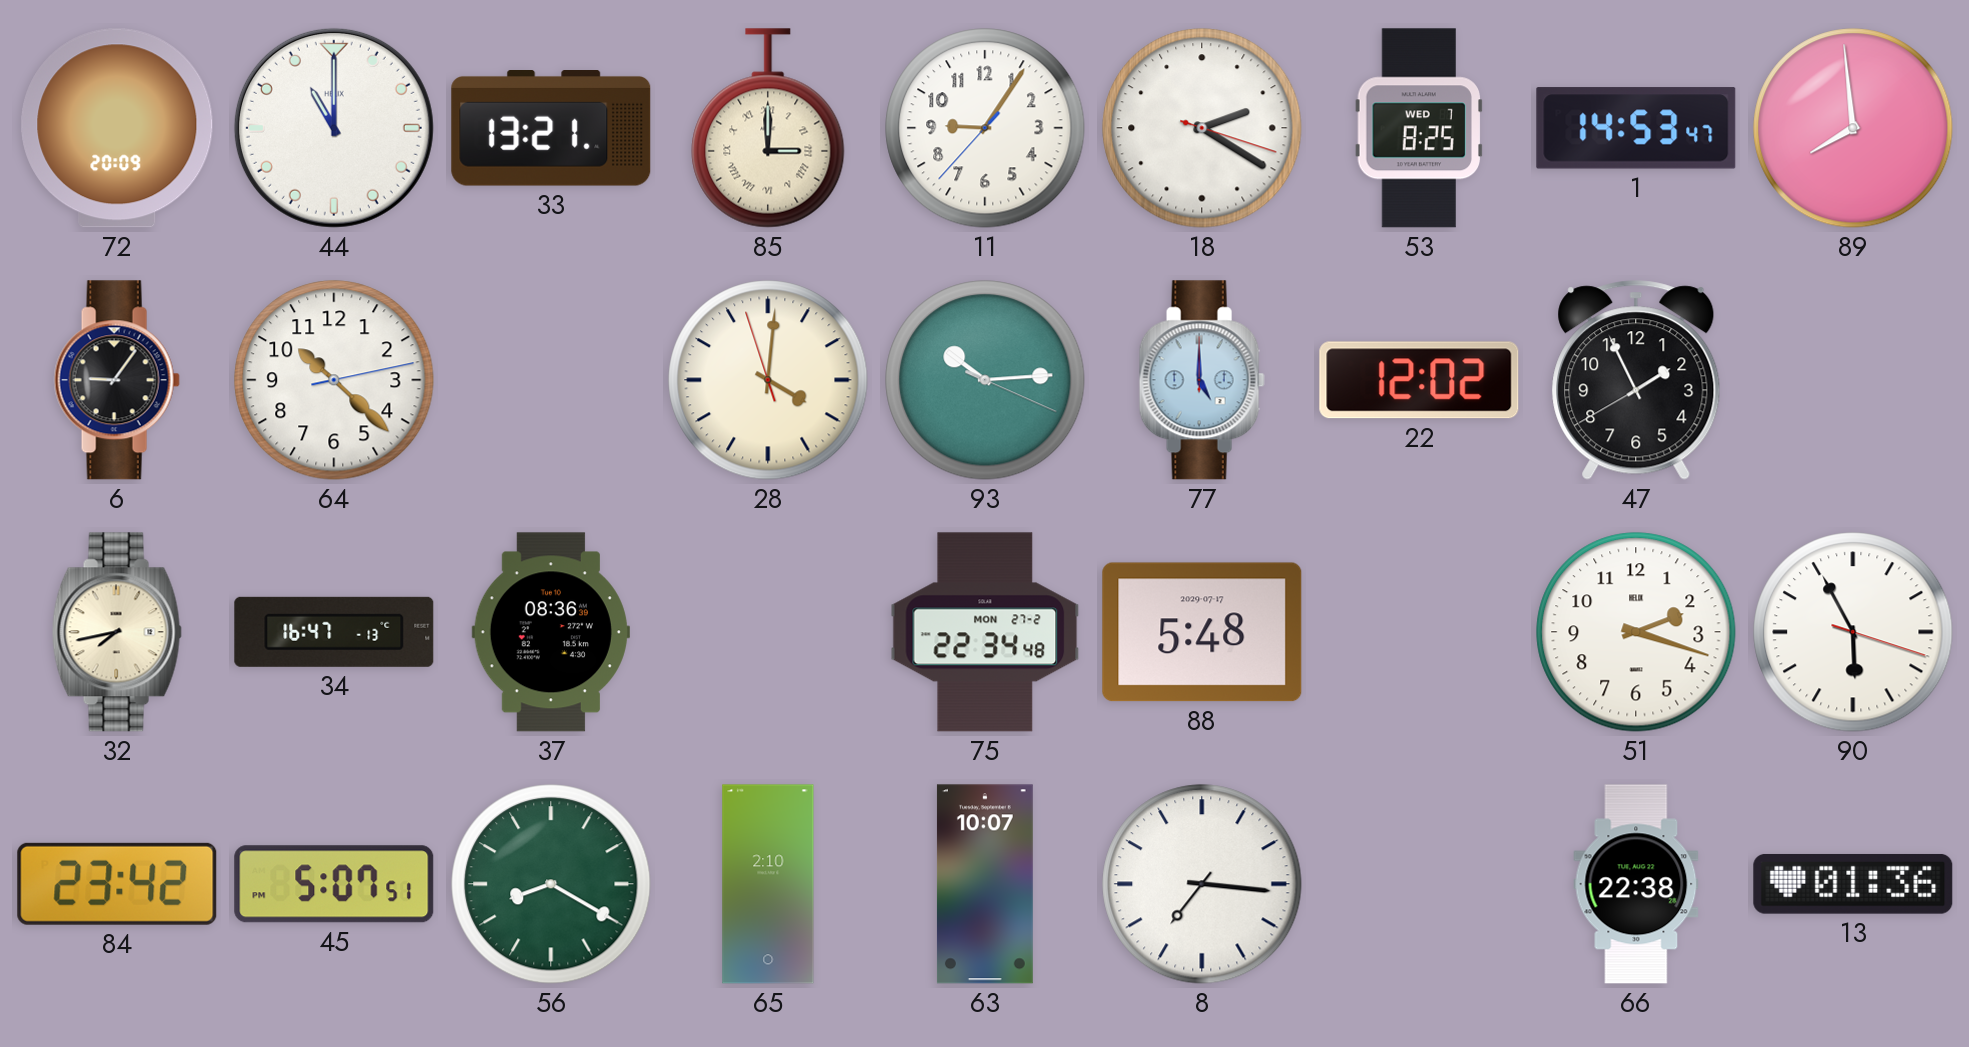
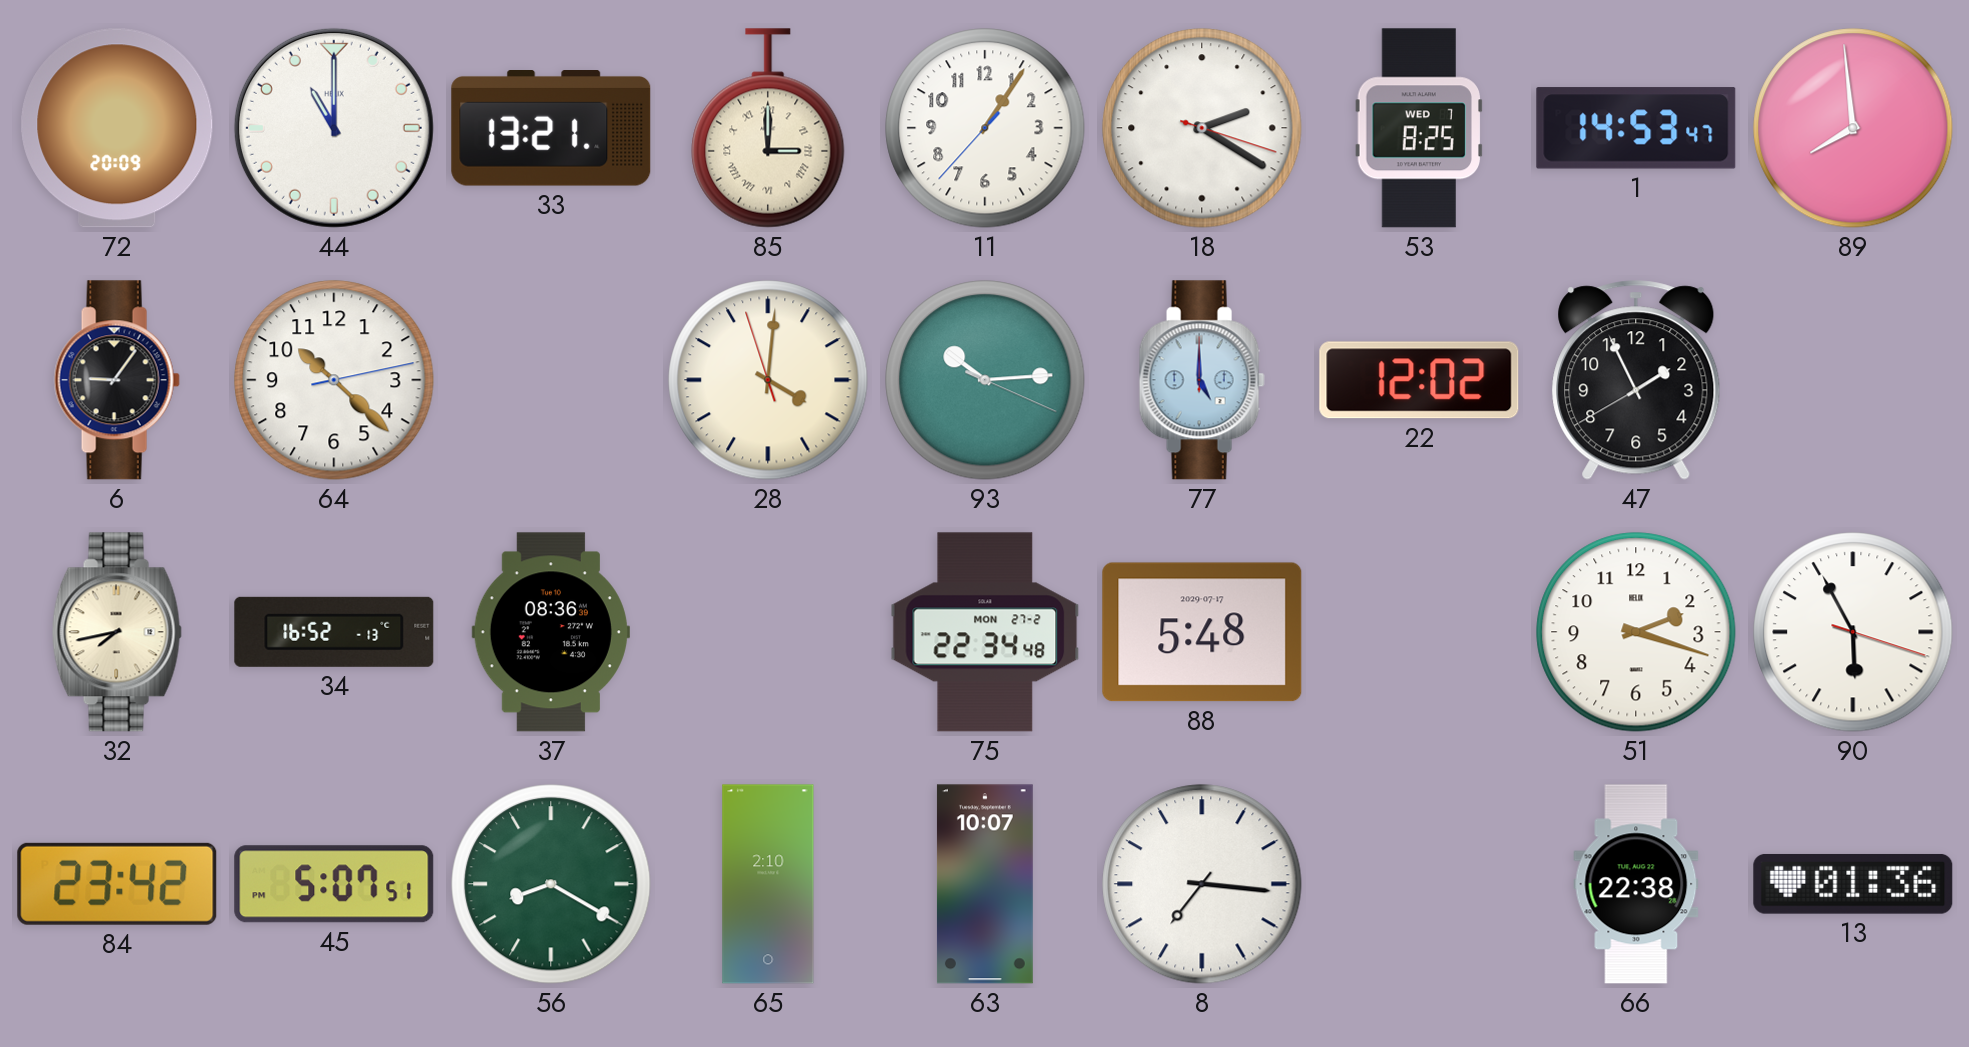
11: 9:05 -> 1:05 (985, 128)
34: 16:47 -> 16:52 (334, 632)
